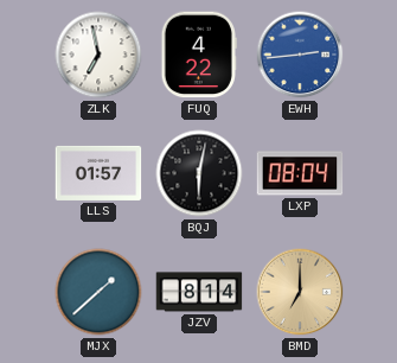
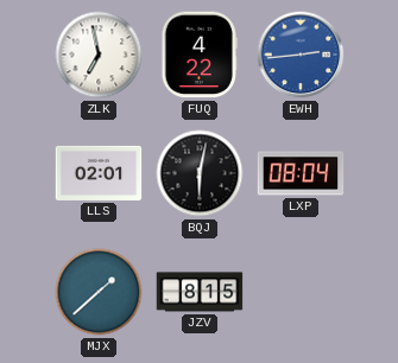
LLS: 01:57 -> 02:01 (99, 173)
JZV: 8:14 -> 8:15 (200, 292)
BMD: 7:00 -> none (300, 292)
